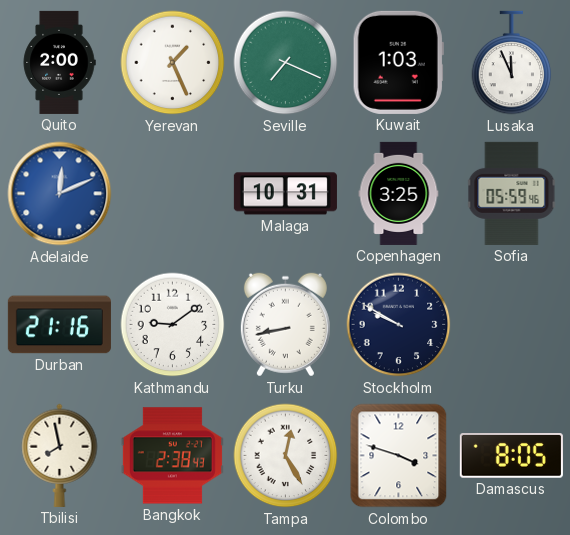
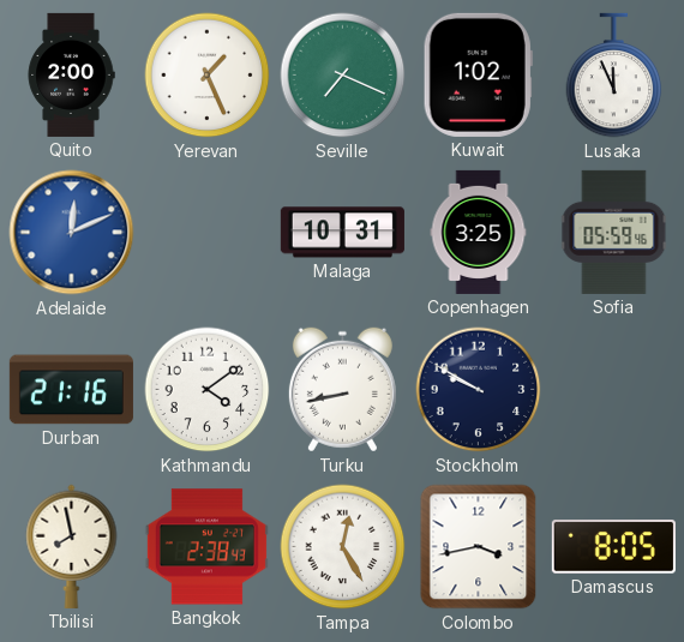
Kuwait: 1:03 -> 1:02 (478, 74)
Kathmandu: 9:09 -> 4:09 (208, 390)
Colombo: 3:48 -> 3:43 (479, 547)
